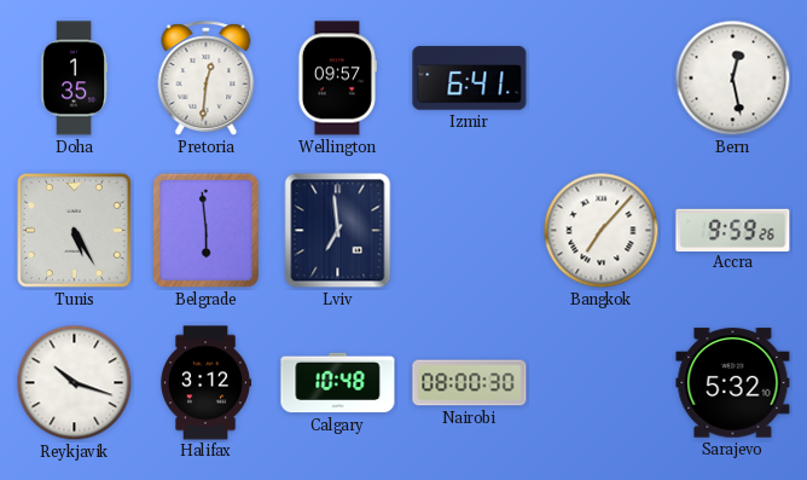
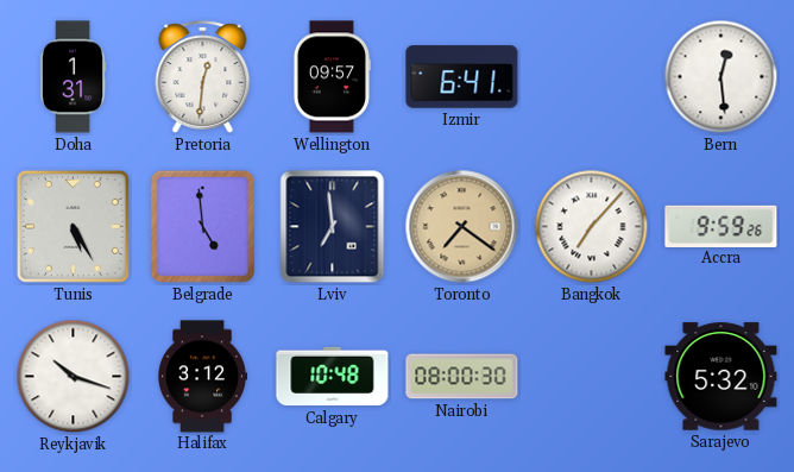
Doha: 1:35 -> 1:31 (73, 77)
Bern: 12:28 -> 12:29 (721, 77)
Belgrade: 5:59 -> 4:59 (202, 226)
Toronto: none -> 7:21 (462, 227)
